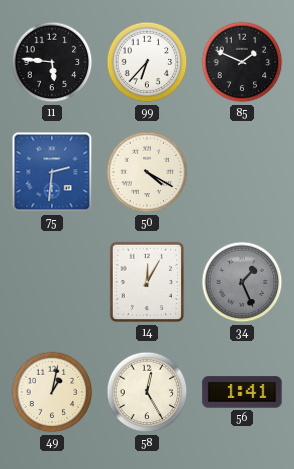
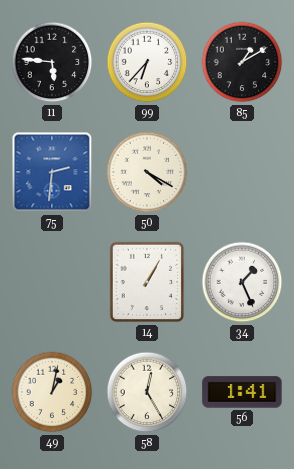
85: 1:49 -> 1:10 (242, 62)
14: 12:05 -> 1:05 (147, 282)
34 dial: grey -> white (242, 282)
